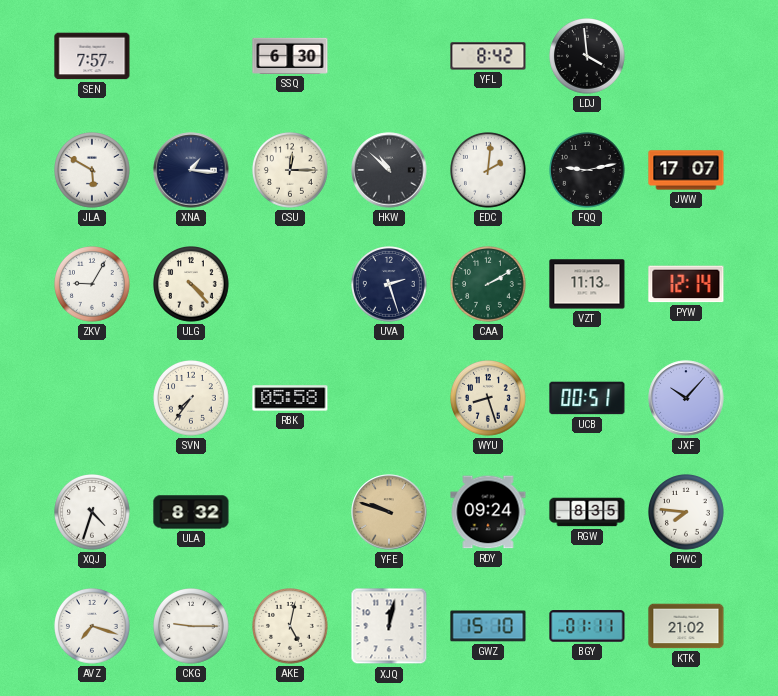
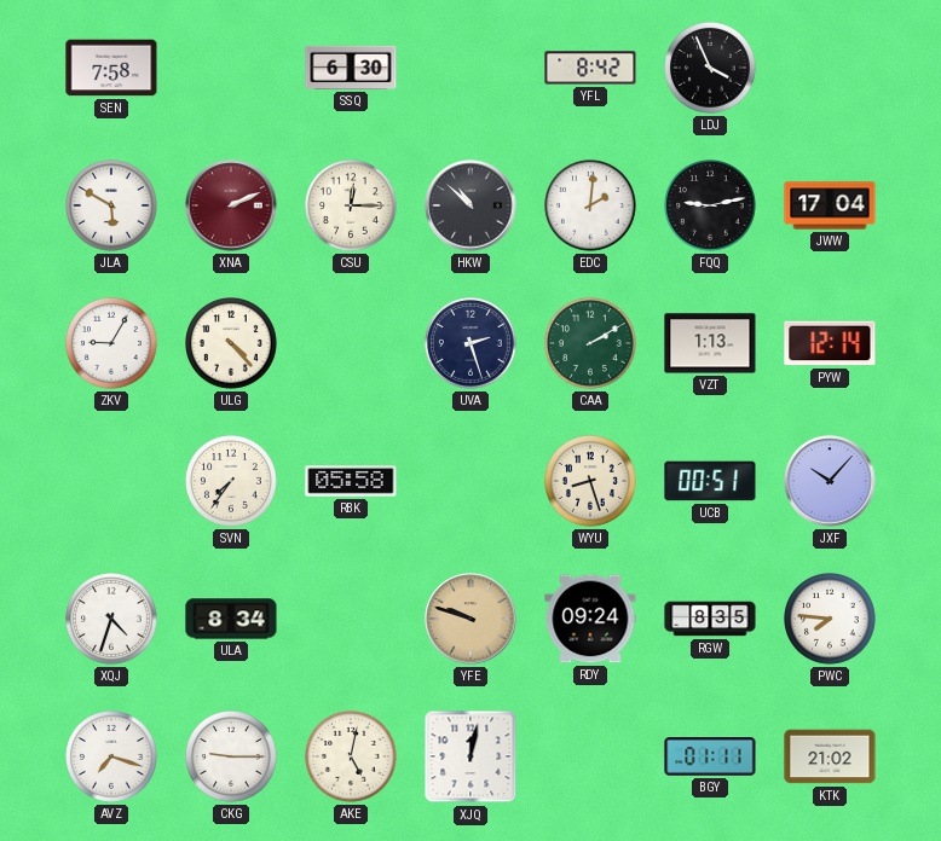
SEN: 7:57 -> 7:58 (111, 68)
LDJ: 3:59 -> 3:56 (711, 69)
XNA: 1:16 -> 2:11 (231, 205)
XNA dial: navy -> burgundy (231, 205)
JWW: 17:07 -> 17:04 (830, 205)
VZT: 11:13 -> 1:13 (710, 343)
ULA: 8:32 -> 8:34 (231, 619)
GWZ: 15:10 -> none (488, 626)
